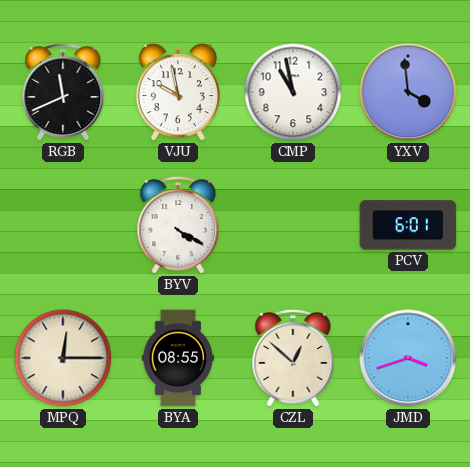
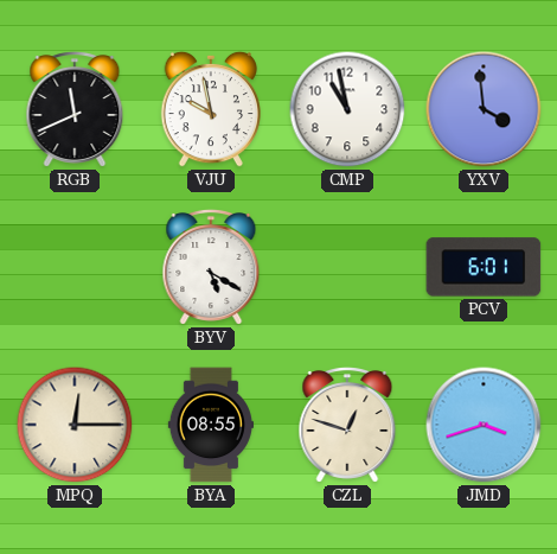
BYV: 4:20 -> 5:20 (211, 267)
CZL: 12:52 -> 12:48 (347, 425)
